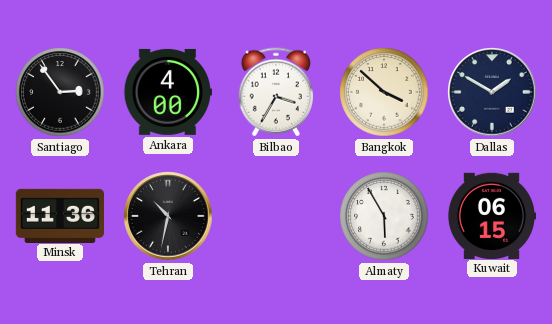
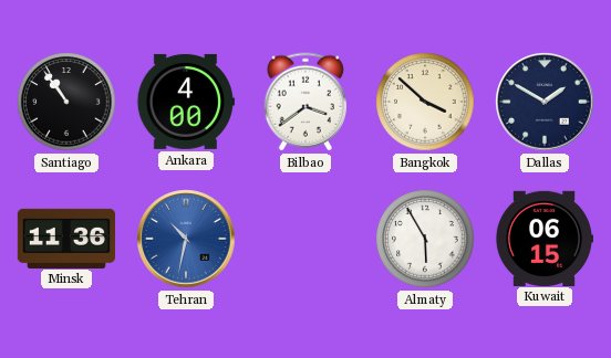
Santiago: 2:54 -> 10:54 (66, 102)
Bilbao: 3:35 -> 3:39 (304, 102)
Tehran dial: black -> blue (186, 239)
